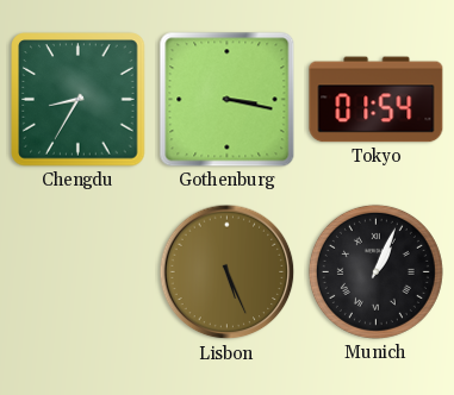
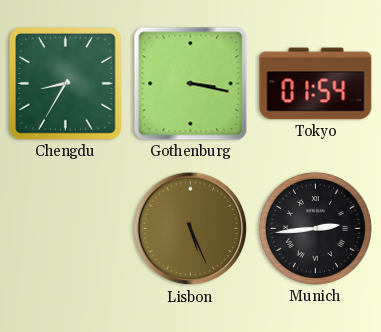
Munich: 1:04 -> 2:44 (315, 228)
